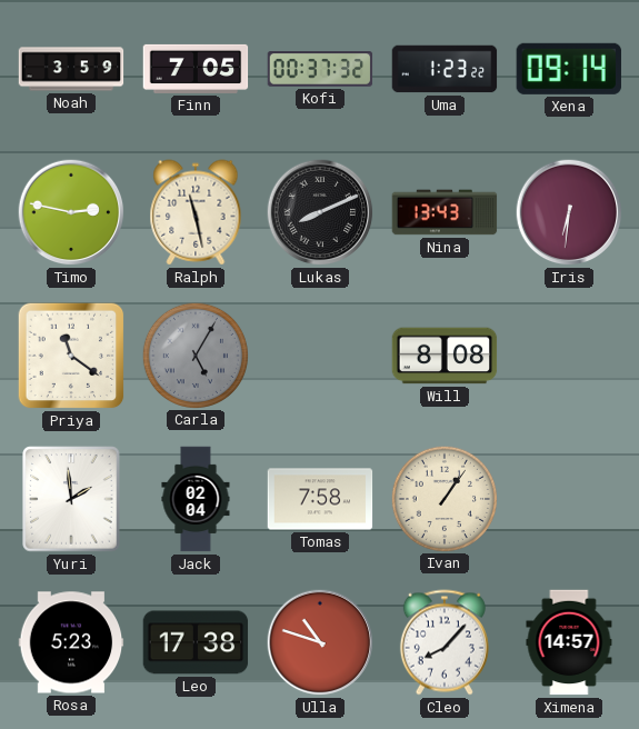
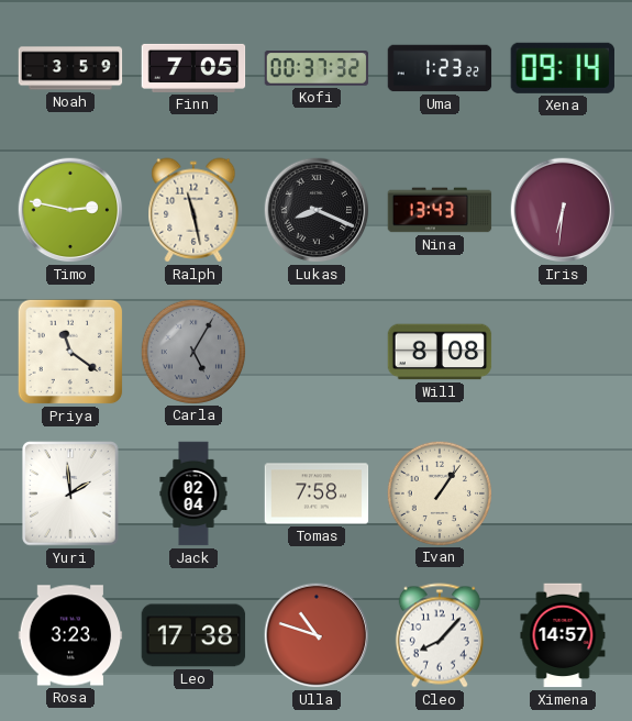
Lukas: 8:11 -> 8:19 (317, 210)
Rosa: 5:23 -> 3:23 (70, 635)
